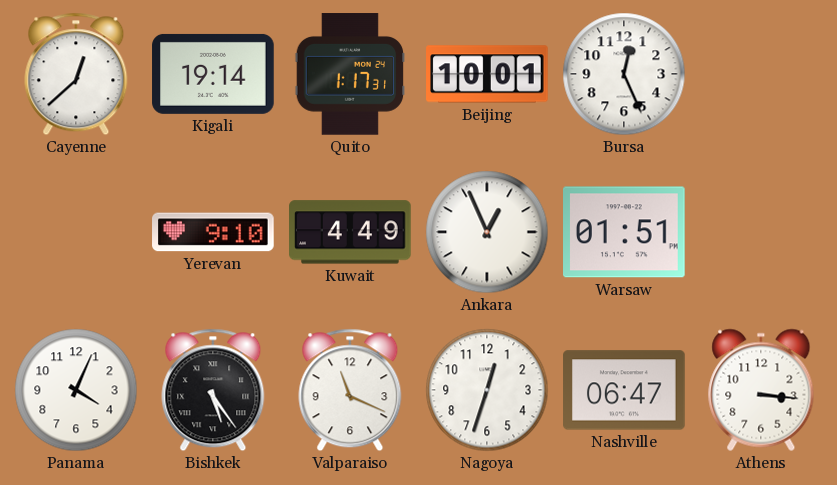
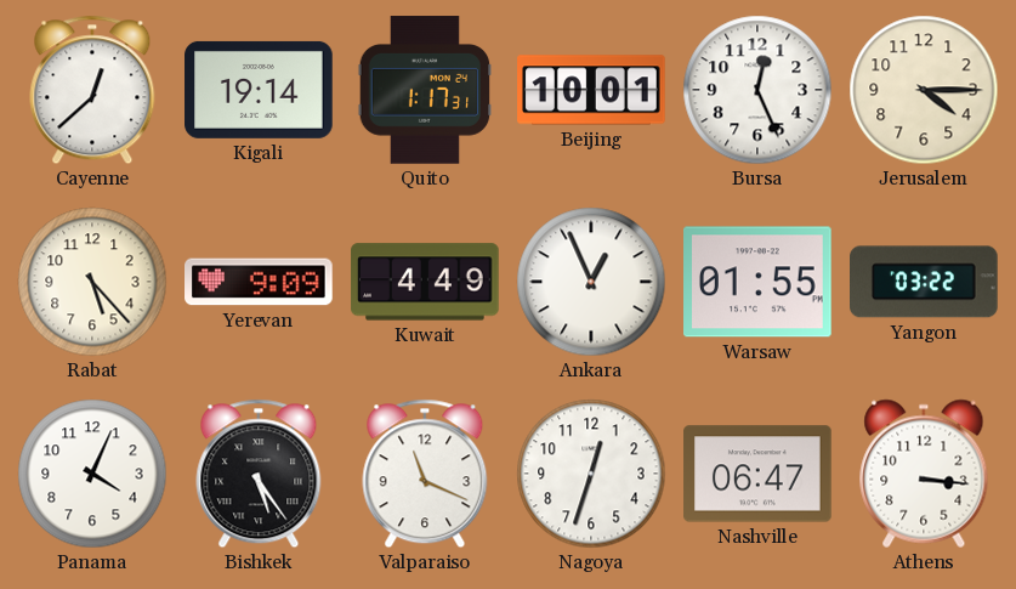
Jerusalem: none -> 4:15 (924, 90)
Rabat: none -> 5:23 (92, 282)
Yerevan: 9:10 -> 9:09 (259, 282)
Warsaw: 01:51 -> 01:55 (759, 282)
Yangon: none -> 03:22 (925, 282)
